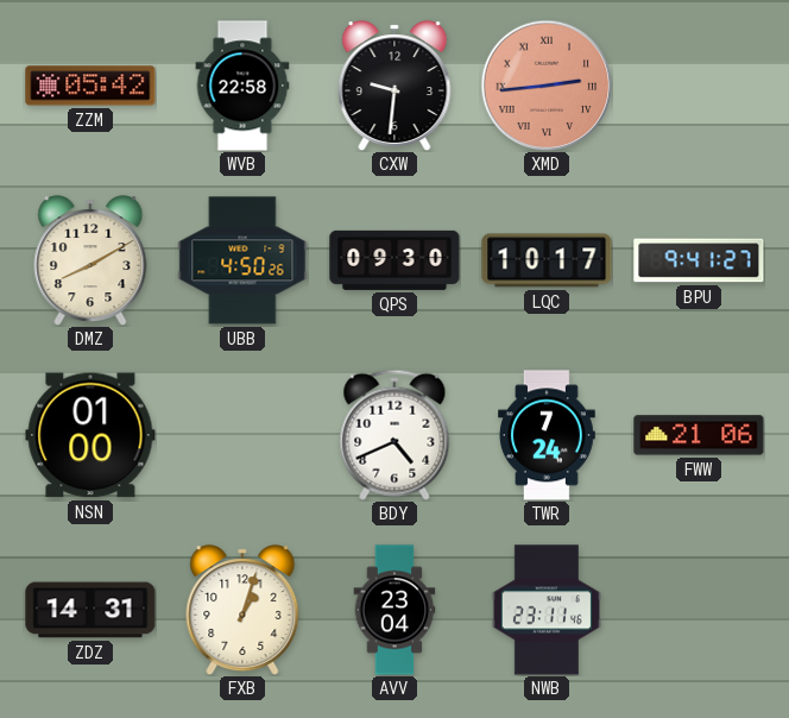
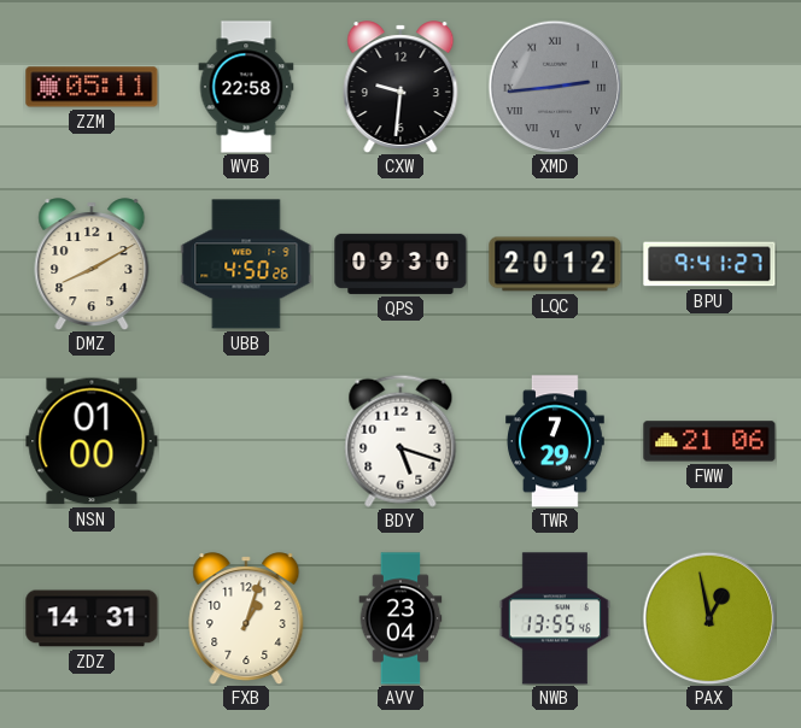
ZZM: 05:42 -> 05:11 (92, 87)
XMD dial: salmon -> grey (555, 87)
LQC: 10:17 -> 20:12 (555, 264)
BDY: 4:41 -> 5:18 (400, 441)
TWR: 7:24 -> 7:29 (556, 441)
NWB: 23:11 -> 13:55 (555, 618)
PAX: none -> 12:58 (709, 618)
